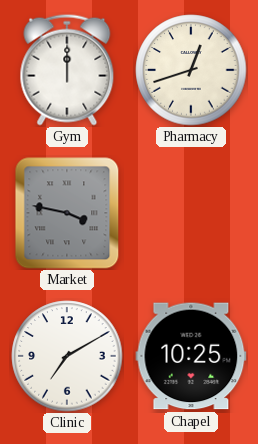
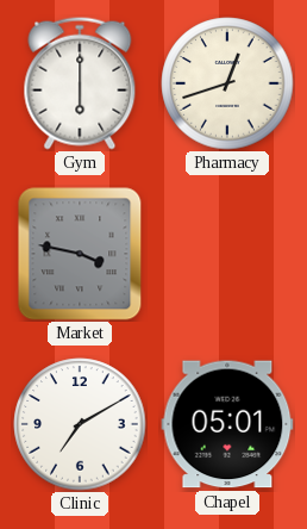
Gym: 12:00 -> 6:00 (80, 83)
Chapel: 10:25 -> 05:01 (227, 424)
